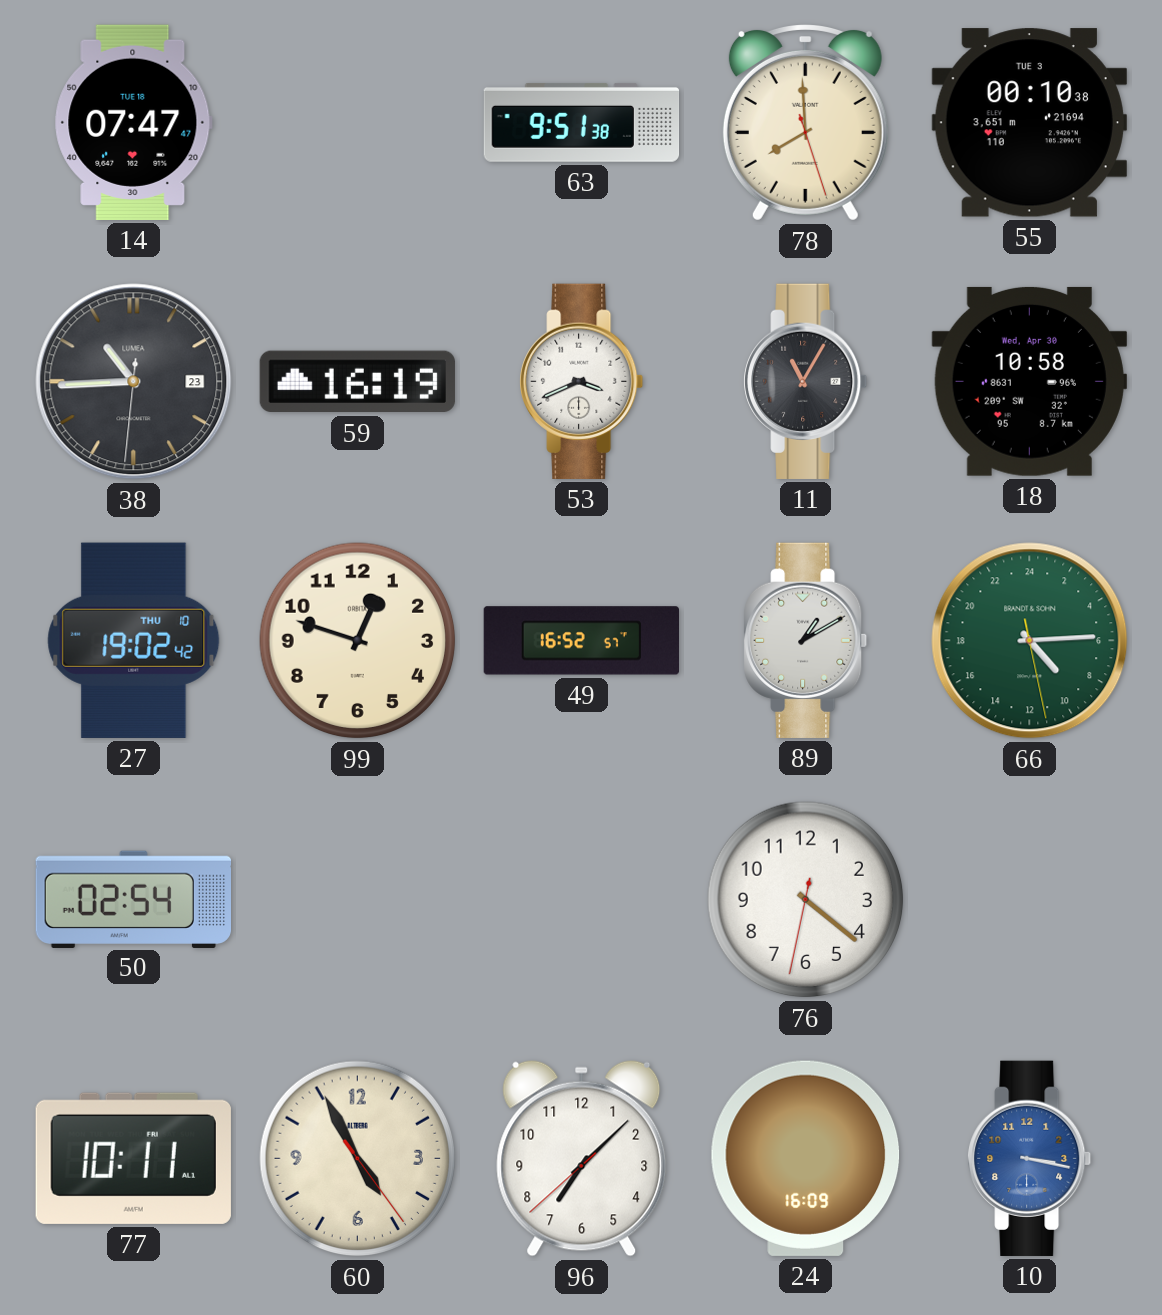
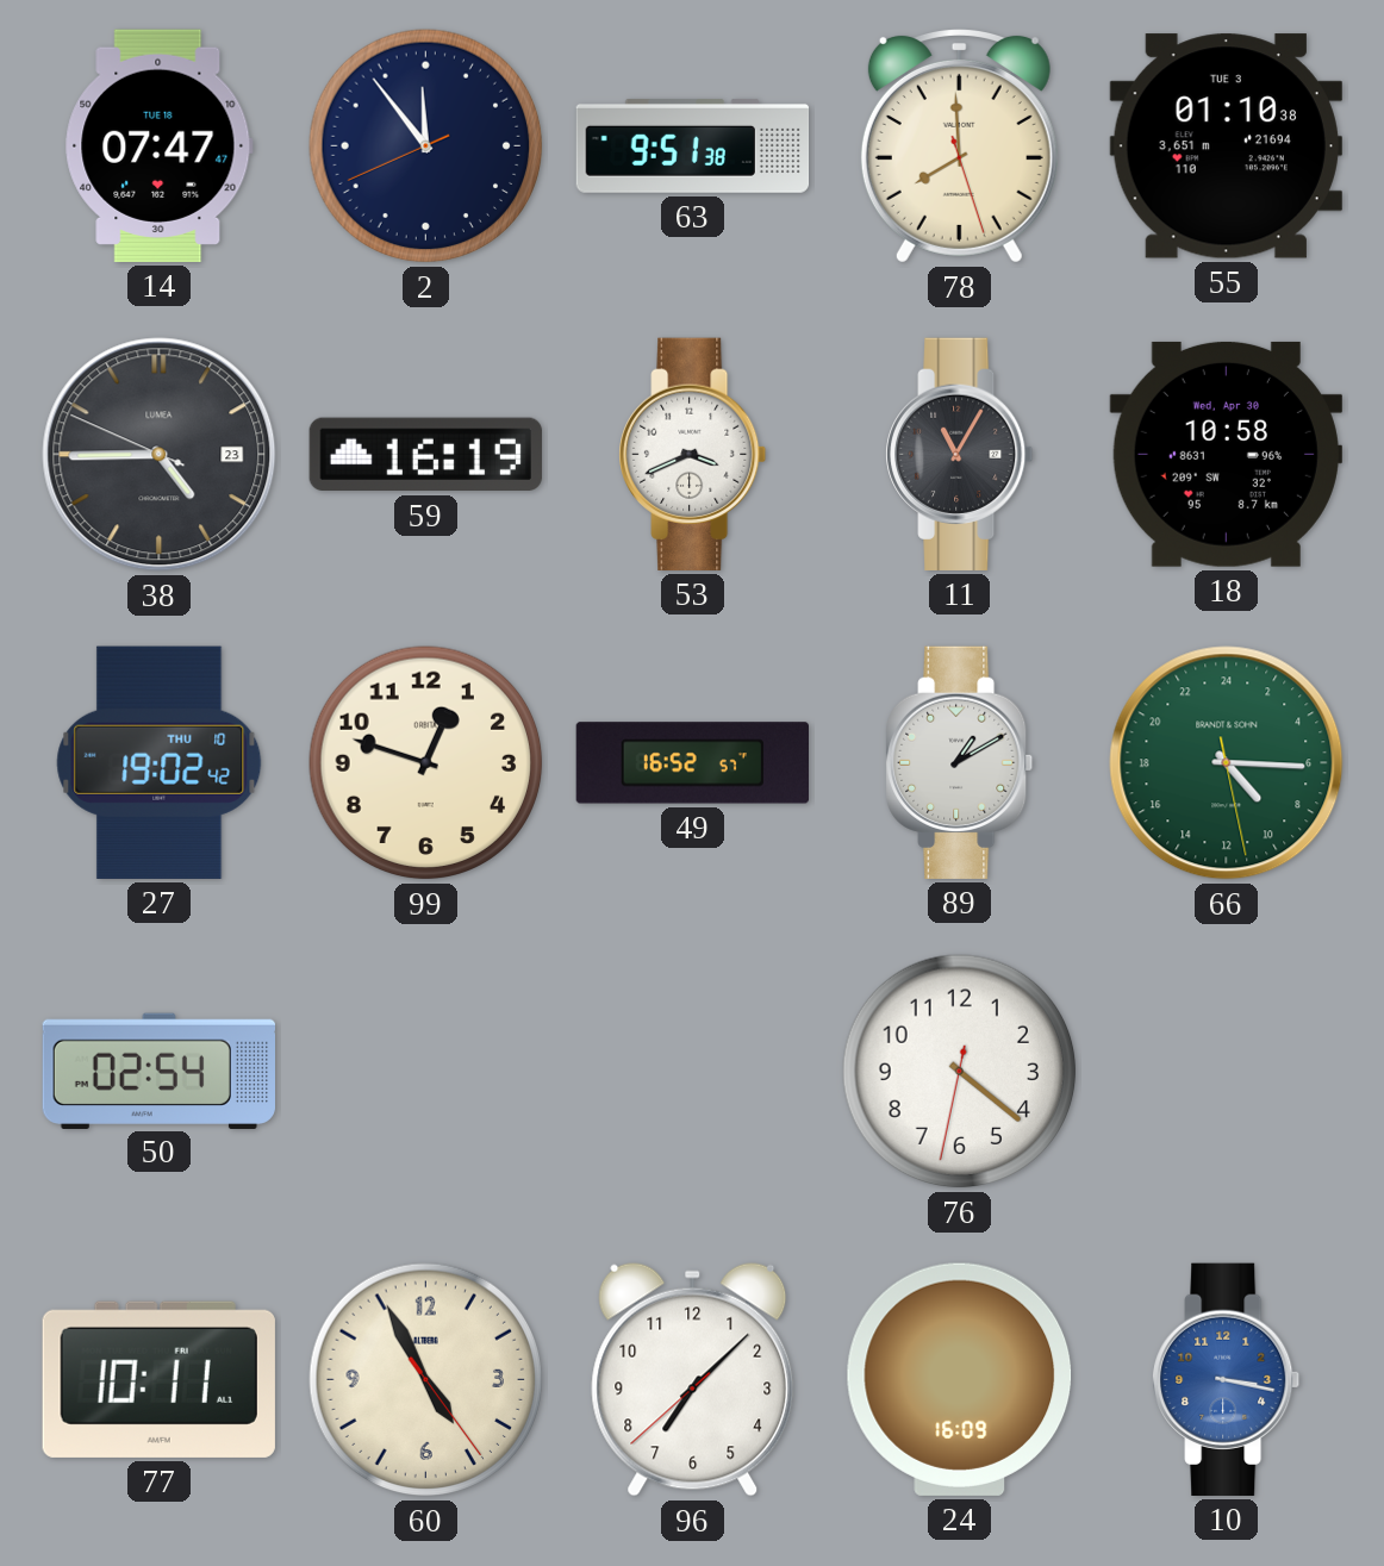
2: none -> 11:53 (426, 146)
55: 00:10 -> 01:10 (1226, 146)
38: 10:44 -> 4:44 (160, 455)
66: 9:14 -> 9:15 (1227, 763)
